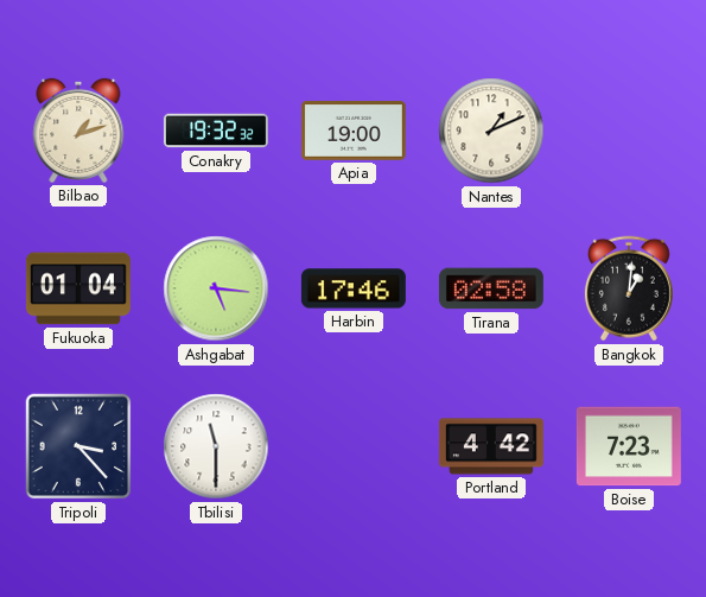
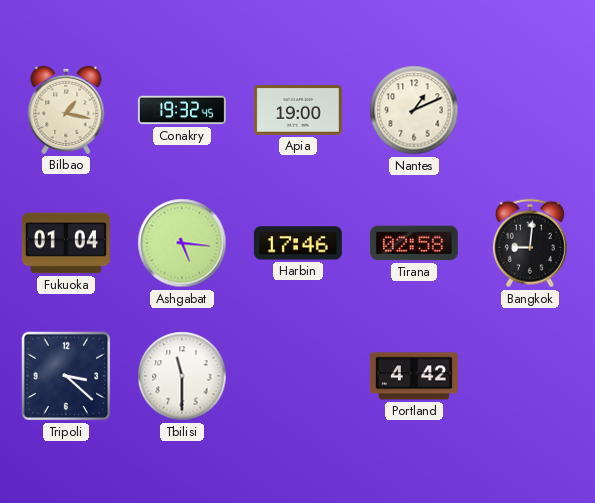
Bilbao: 1:12 -> 1:17 (66, 110)
Conakry: 19:32:32 -> 19:32:45 (182, 110)
Bangkok: 1:01 -> 9:01 (530, 243)
Tripoli: 3:23 -> 3:22 (66, 376)
Boise: 7:23 -> none (629, 446)
